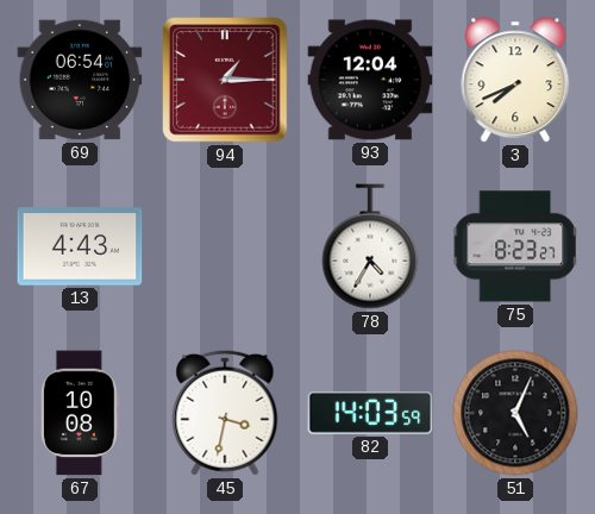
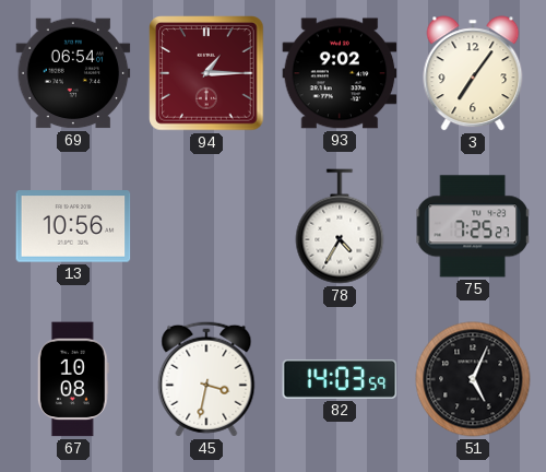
93: 12:04 -> 9:02 (340, 73)
3: 7:41 -> 7:06 (473, 73)
13: 4:43 -> 10:56 (73, 226)
75: 8:23 -> 7:25 (473, 226)
